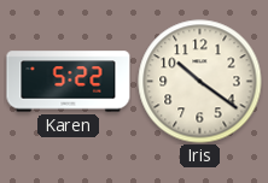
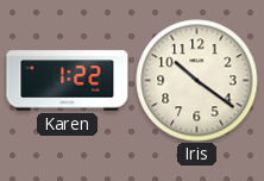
Karen: 5:22 -> 1:22 (68, 81)
